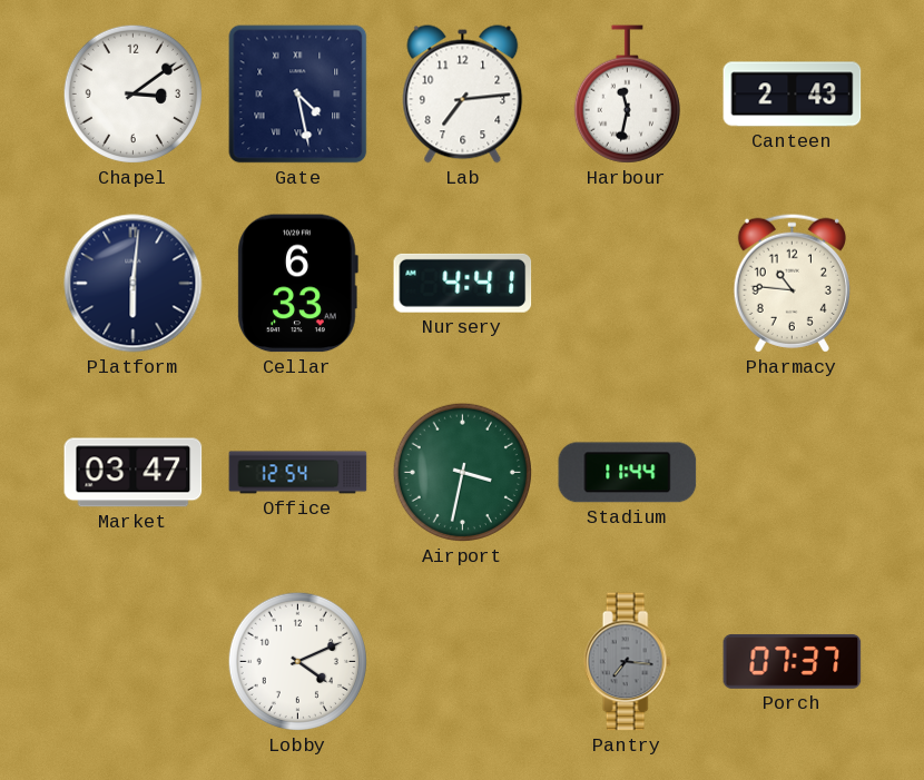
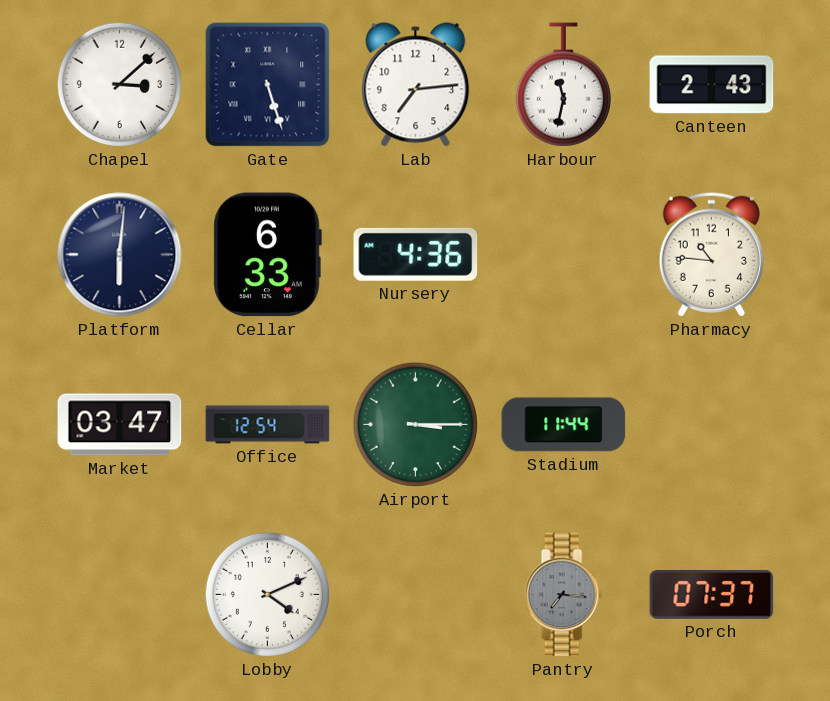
Chapel: 3:09 -> 3:08 (119, 84)
Gate: 4:28 -> 5:27 (268, 85)
Nursery: 4:41 -> 4:36 (416, 254)
Airport: 3:32 -> 3:15 (415, 424)
